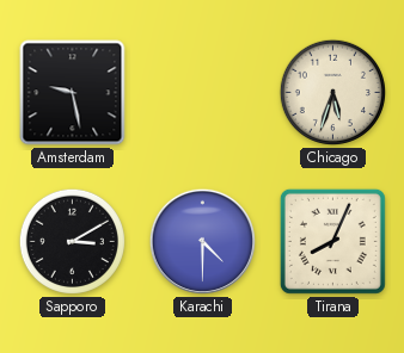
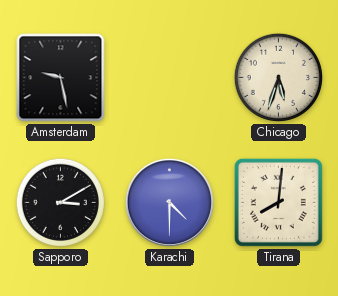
Tirana: 8:04 -> 8:01 (278, 202)
